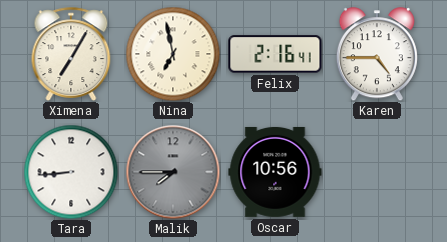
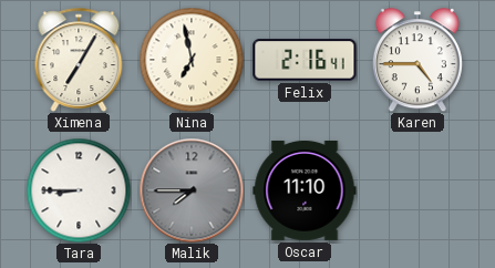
Tara: 8:44 -> 8:45 (79, 190)
Oscar: 10:56 -> 11:10 (305, 190)
